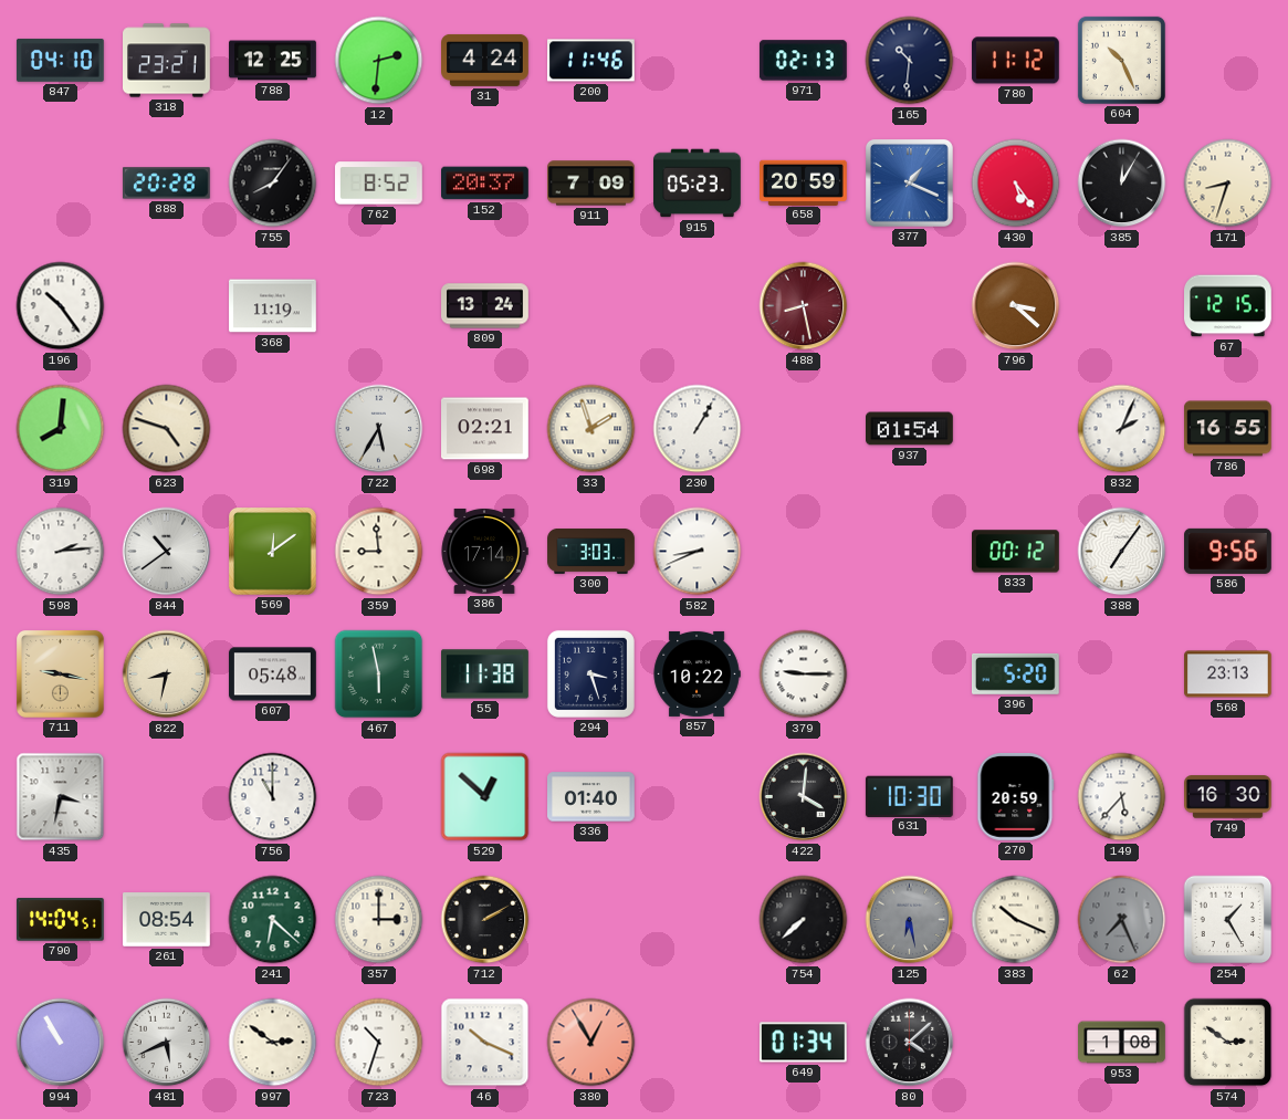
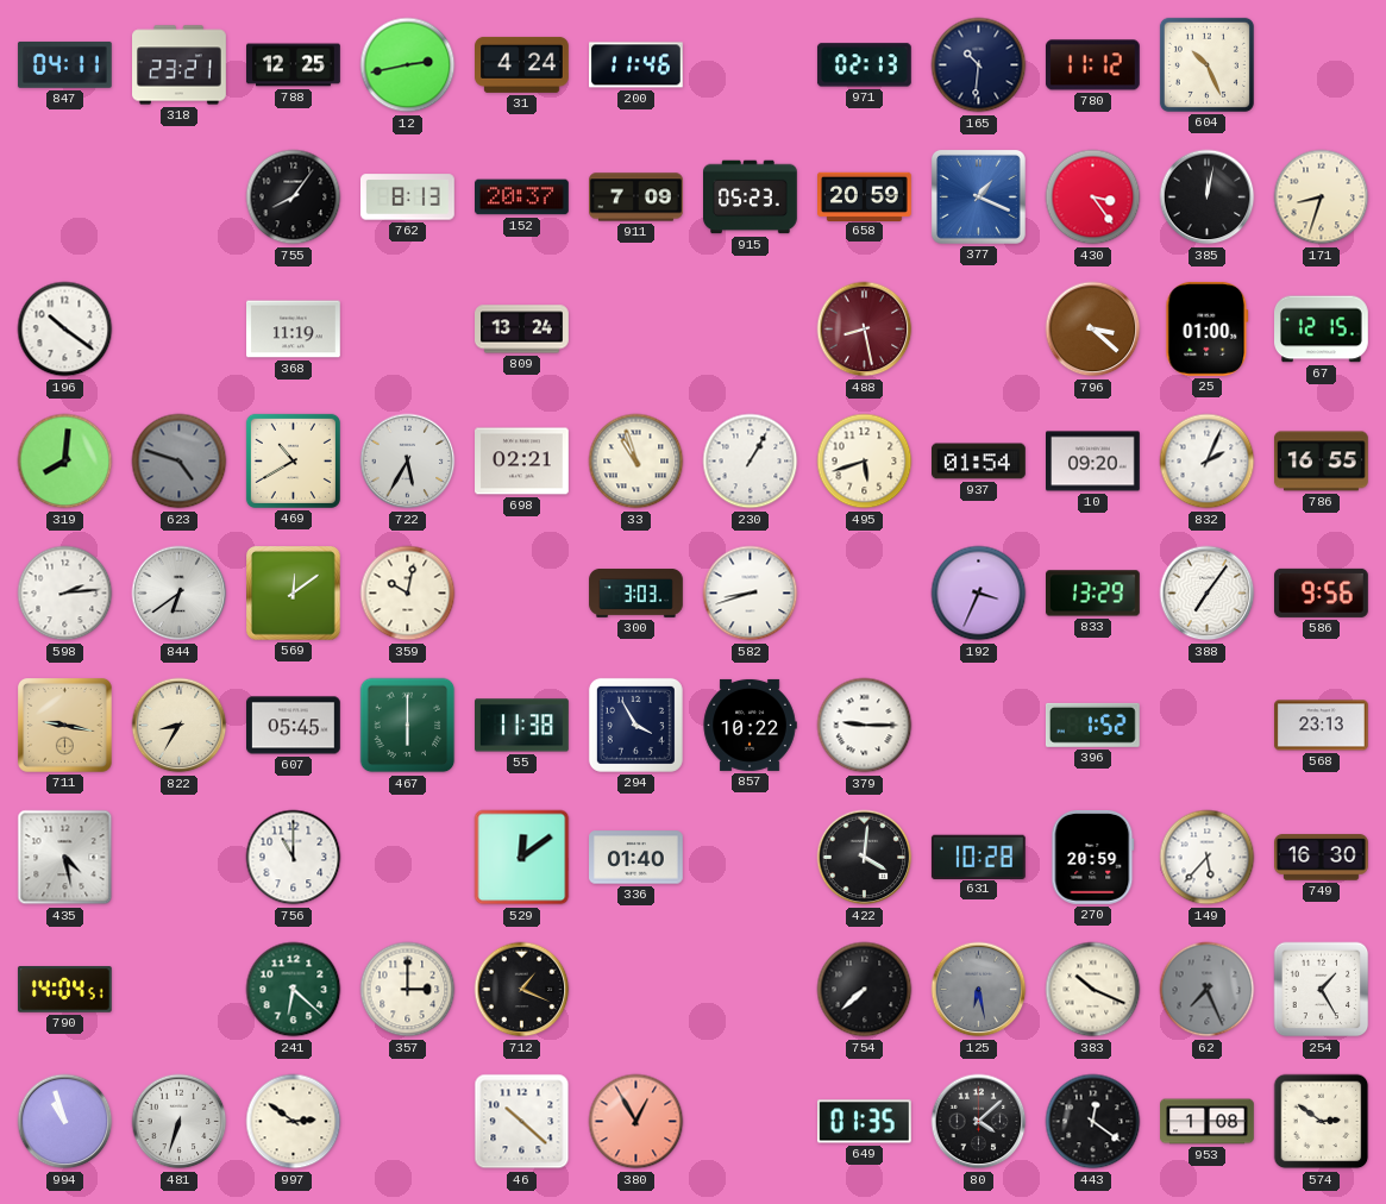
847: 04:10 -> 04:11 (64, 64)
12: 2:31 -> 2:43 (408, 65)
888: 20:28 -> none (166, 184)
762: 8:52 -> 8:13 (408, 197)
430: 5:24 -> 3:24 (1093, 197)
385: 12:05 -> 12:02 (1208, 197)
196: 10:24 -> 10:21 (65, 330)
25: none -> 01:00 (1208, 328)
623 dial: cream -> grey (180, 462)
469: none -> 10:40 (293, 460)
33: 1:57 -> 10:57 (636, 462)
495: none -> 5:42 (865, 462)
10: none -> 09:20 (1093, 462)
844: 10:39 -> 6:39 (180, 594)
359: 8:59 -> 10:02 (408, 594)
386: 17:14 -> none (484, 551)
582: 8:41 -> 8:42 (751, 594)
192: none -> 3:34 (979, 594)
833: 00:12 -> 13:29 (1093, 594)
822: 8:32 -> 8:35 (180, 726)
607: 05:48 -> 05:45 (294, 726)
467: 5:58 -> 6:00 (408, 726)
294: 3:27 -> 3:55 (635, 725)
396: 5:20 -> 1:52 (1092, 725)
435: 3:32 -> 4:28 (65, 858)
529: 12:52 -> 12:09 (522, 858)
631: 10:30 -> 10:28 (978, 857)
261: 08:54 -> none (167, 920)
712: 2:10 -> 1:19 (522, 990)
994: 10:55 -> 10:57 (65, 1122)
481: 5:41 -> 6:33 (180, 1122)
723: 10:33 -> none (379, 1043)
46: 10:19 -> 10:22 (522, 1122)
649: 01:34 -> 01:35 (864, 1122)
443: none -> 12:21 (1093, 1122)
